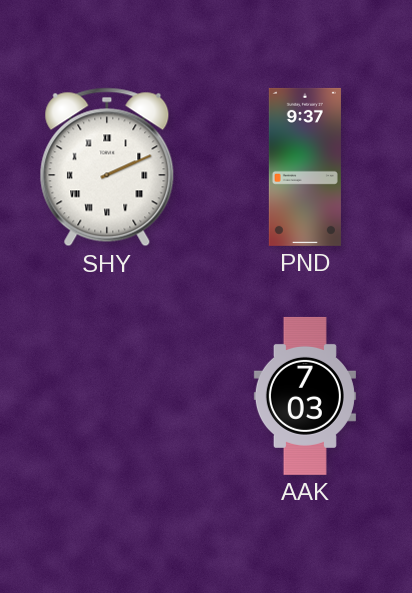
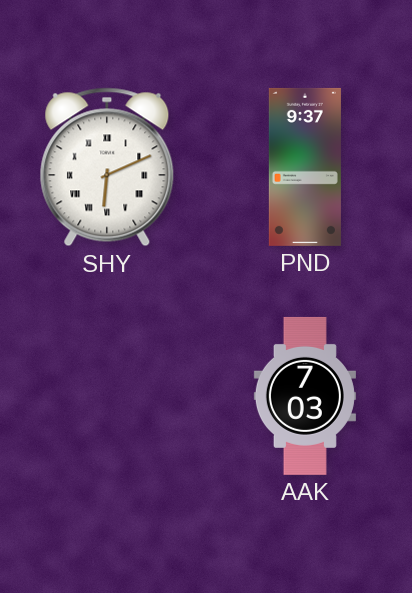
SHY: 2:11 -> 6:11 (107, 167)
